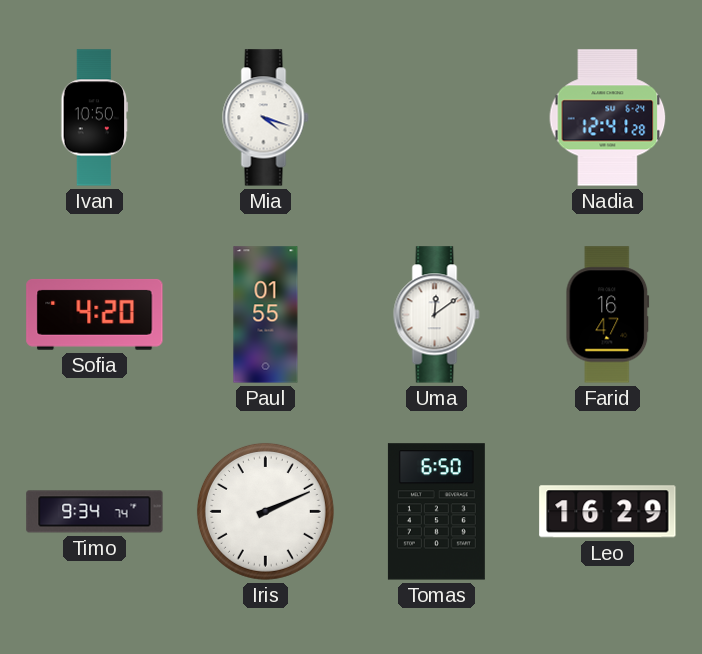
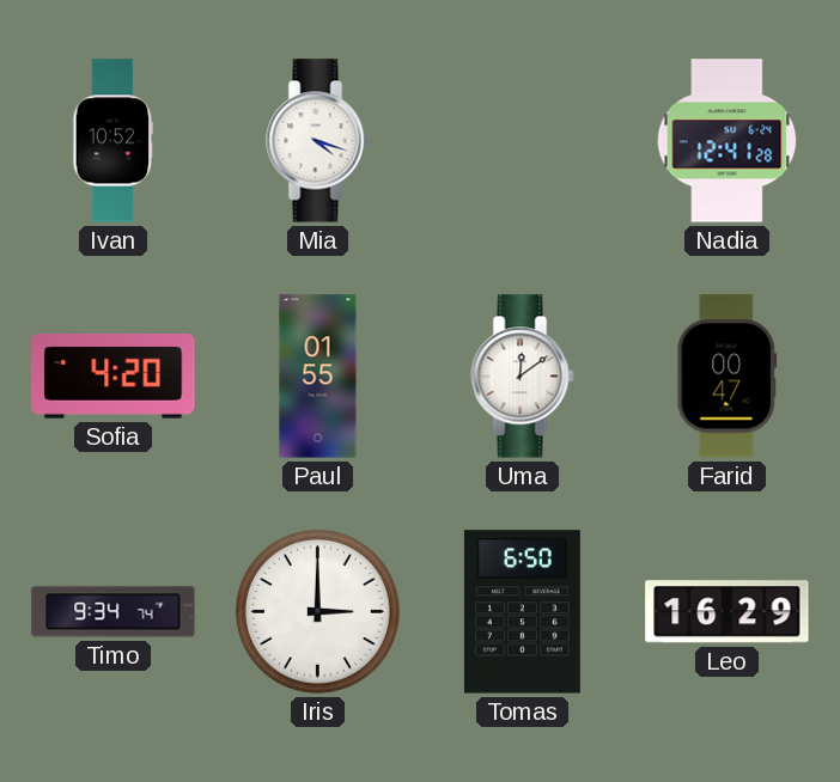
Ivan: 10:50 -> 10:52 (114, 141)
Farid: 16:47 -> 00:47 (728, 377)
Iris: 2:11 -> 3:00 (317, 611)
